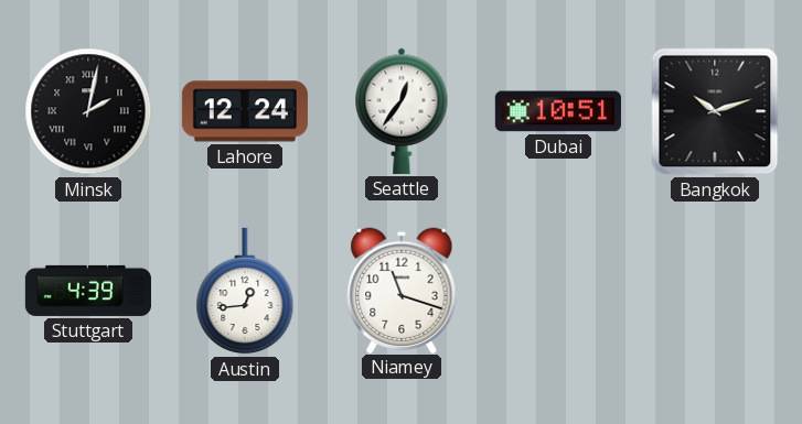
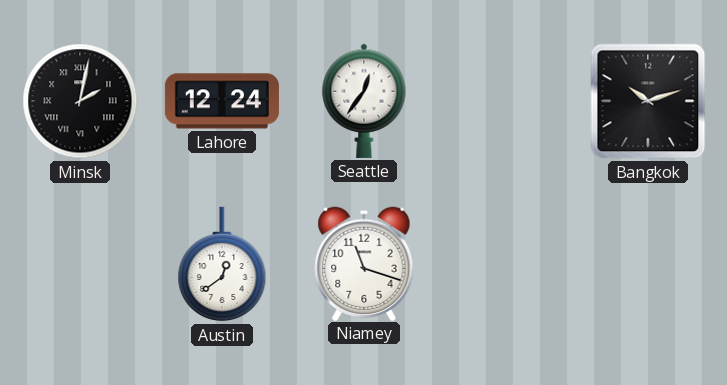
Dubai: 10:51 -> none (558, 111)
Stuttgart: 4:39 -> none (88, 291)
Austin: 12:44 -> 12:39 (222, 264)
